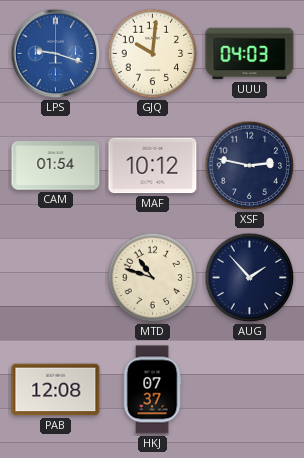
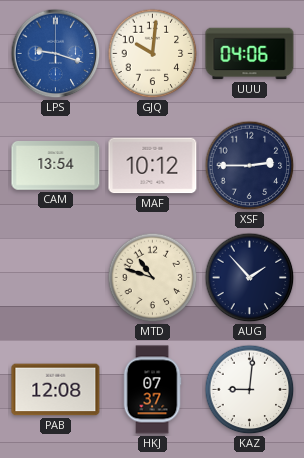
UUU: 04:03 -> 04:06 (250, 54)
CAM: 01:54 -> 13:54 (56, 166)
XSF: 2:47 -> 2:45 (250, 166)
KAZ: none -> 9:01 (250, 390)
